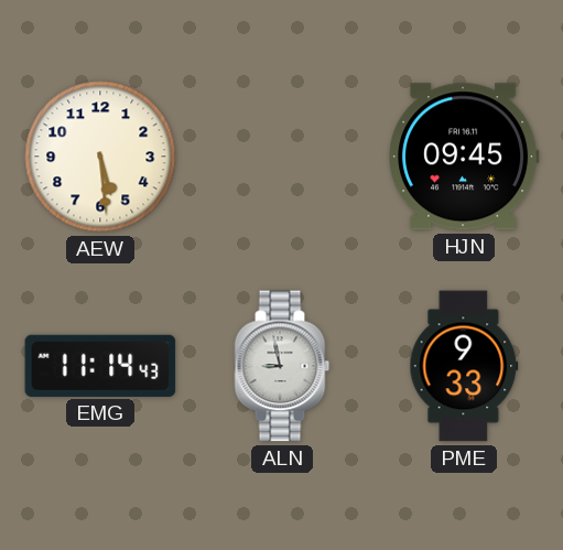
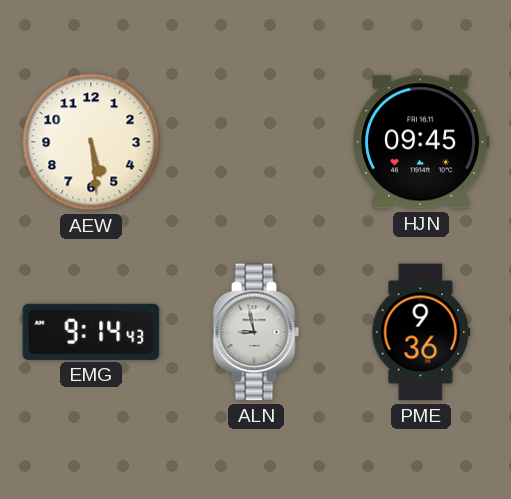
EMG: 11:14 -> 9:14 (91, 332)
PME: 9:33 -> 9:36 (421, 332)
